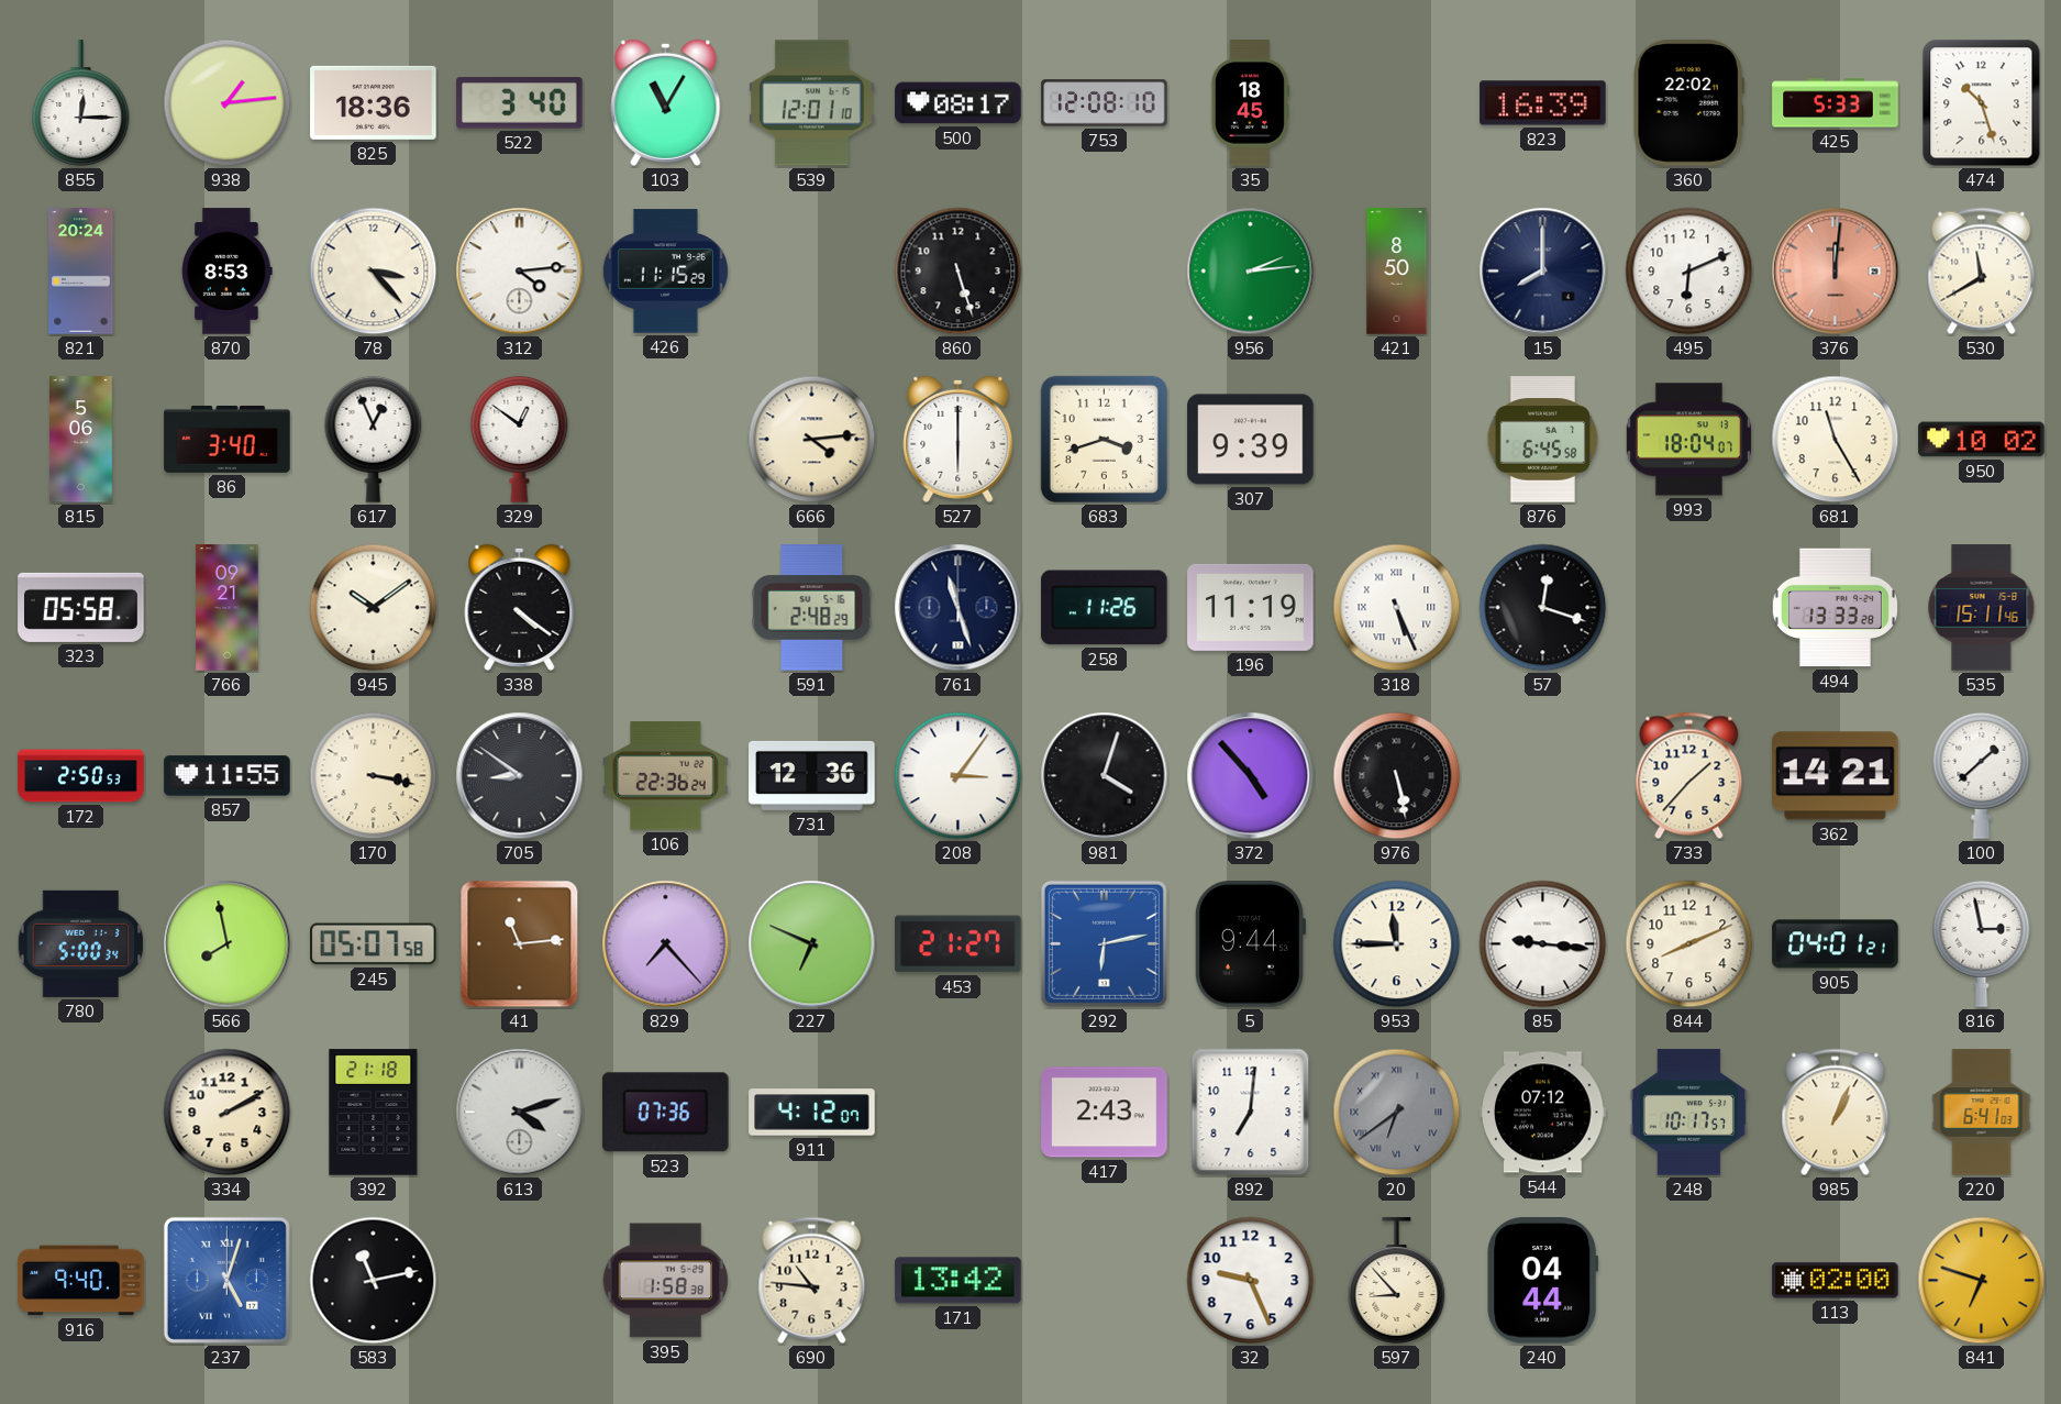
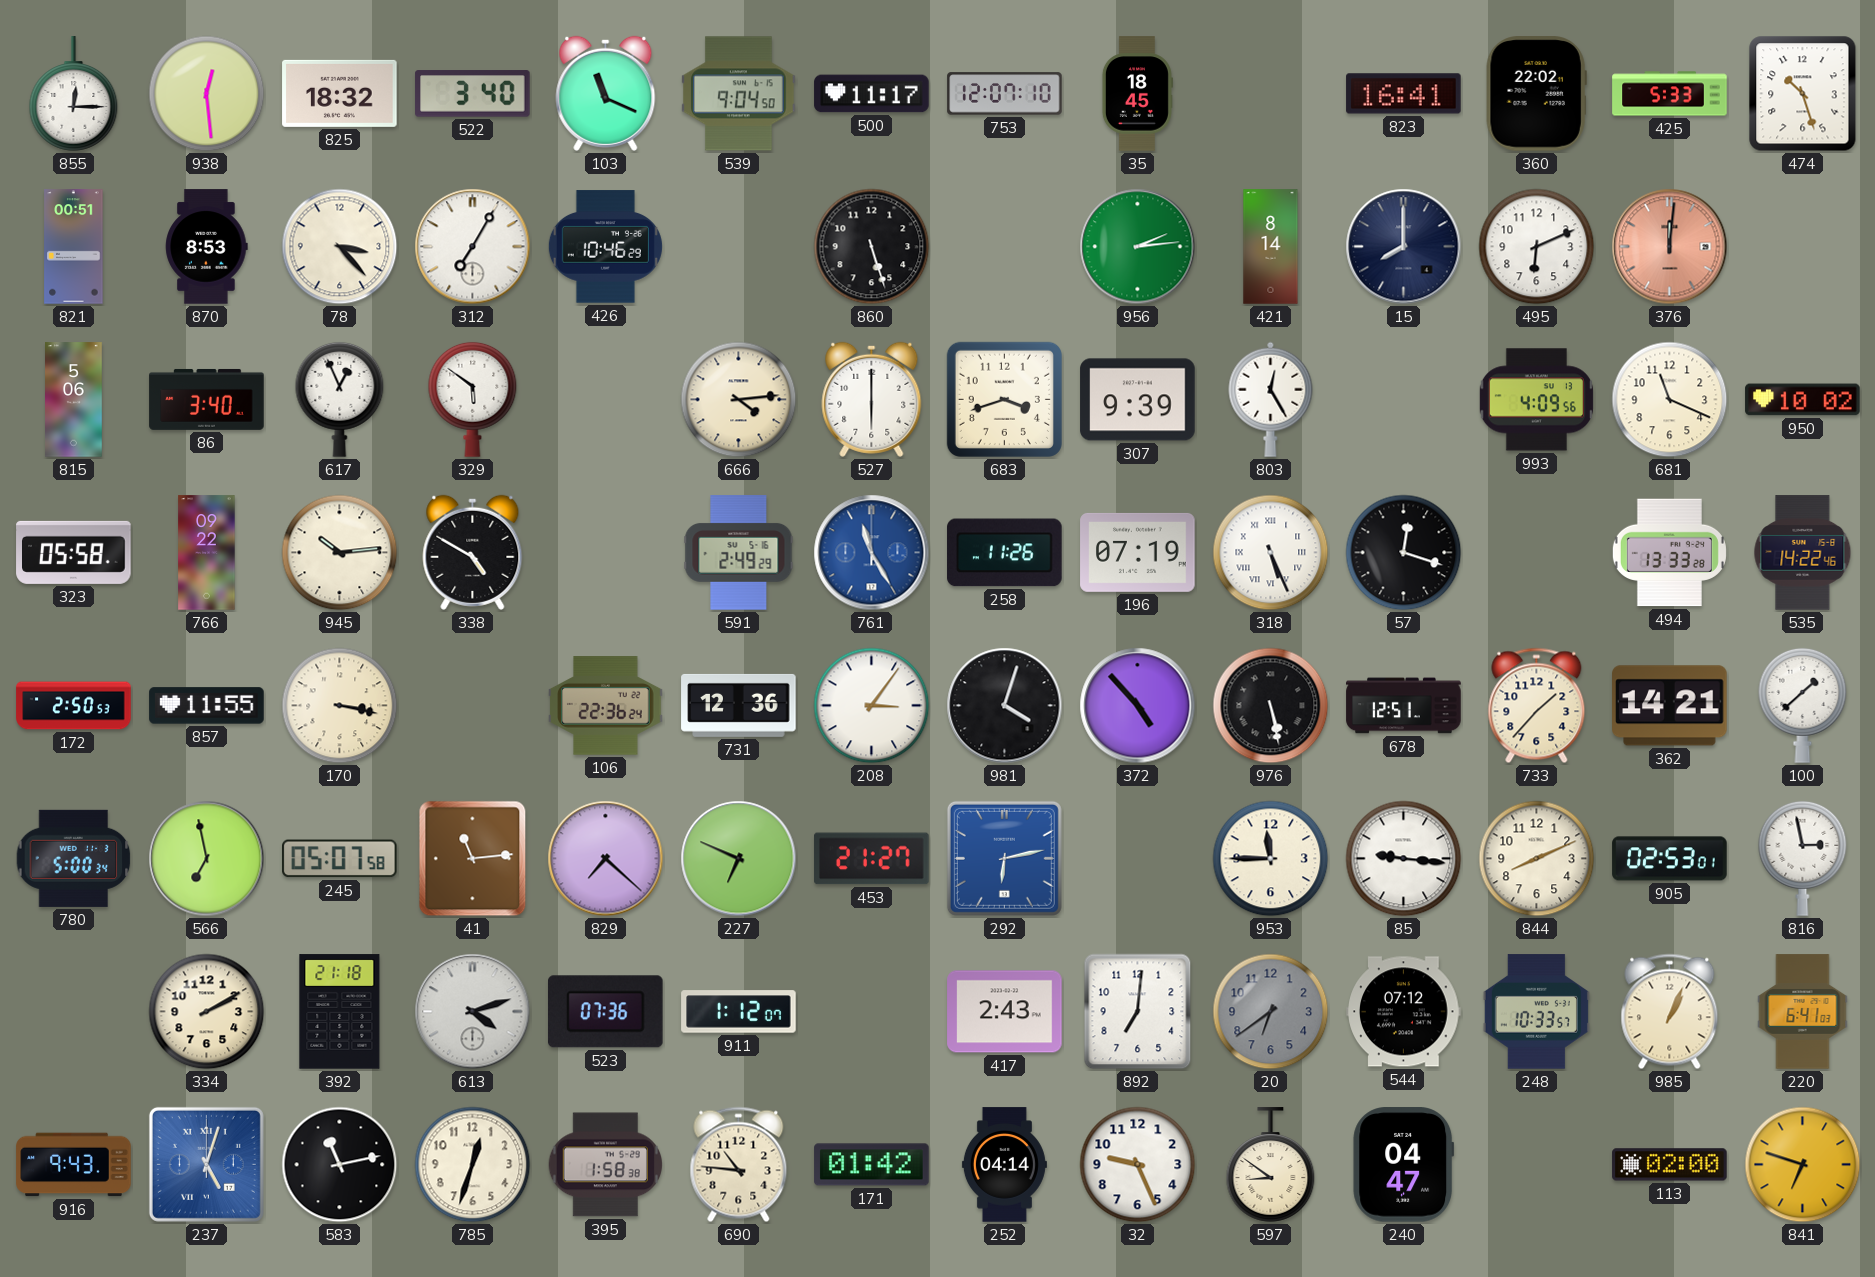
938: 1:14 -> 12:29 (207, 94)
825: 18:36 -> 18:32 (340, 93)
103: 11:05 -> 11:19 (606, 93)
539: 12:01 -> 9:04 (739, 94)
500: 08:17 -> 11:17 (872, 94)
753: 12:08 -> 12:07 (1005, 94)
823: 16:39 -> 16:41 (1404, 94)
821: 20:24 -> 00:51 (74, 247)
312: 4:14 -> 7:05 (473, 247)
426: 11:15 -> 10:46 (605, 247)
421: 8:50 -> 8:14 (1271, 247)
530: 11:40 -> none (1982, 272)
329: 12:51 -> 5:51 (473, 399)
803: none -> 12:25 (1271, 399)
876: 6:45 -> none (1543, 440)
993: 18:04 -> 4:09 (1536, 400)
681: 11:25 -> 11:19 (1670, 400)
766: 09:21 -> 09:22 (207, 553)
945: 10:09 -> 10:14 (340, 553)
338: 4:21 -> 4:50 (473, 552)
591: 2:48 -> 2:49 (739, 553)
761: 11:27 -> 11:25 (872, 553)
761 dial: navy -> blue (872, 553)
196: 11:19 -> 07:19 (1138, 552)
535: 15:11 -> 14:22 (1803, 553)
705: 8:51 -> none (520, 776)
678: none -> 12:51 (1404, 706)
566: 7:58 -> 6:58 (207, 859)
829: 7:23 -> 7:22 (606, 859)
5: 9:44 -> none (1250, 944)
905: 04:01 -> 02:53 (1670, 859)
911: 4:12 -> 1:12 (739, 1012)
20 numerals: Roman -> Arabic (1271, 1012)
248: 10:17 -> 10:33 (1536, 1012)
916: 9:40 -> 9:43 (74, 1165)
785: none -> 12:33 (473, 1165)
171: 13:42 -> 01:42 (872, 1165)
252: none -> 04:14 (1004, 1165)
597: 8:53 -> 8:51 (1271, 1165)
240: 04:44 -> 04:47 (1404, 1165)
